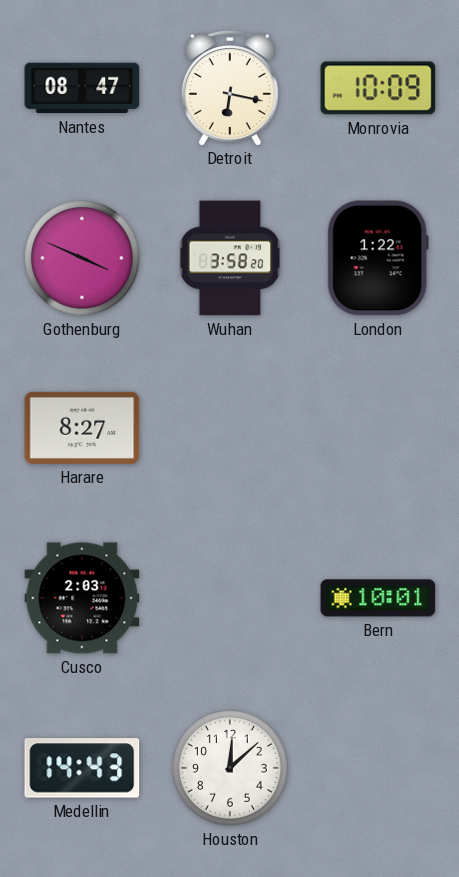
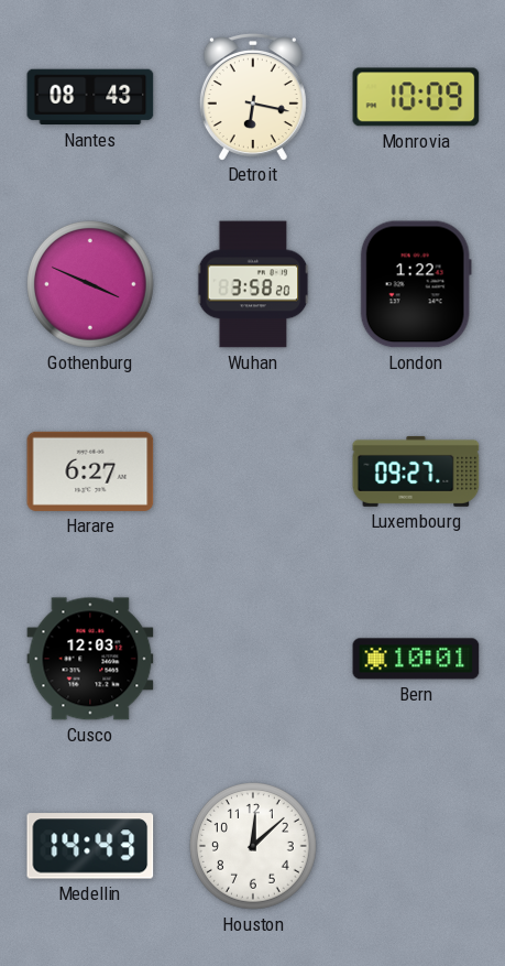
Nantes: 08:47 -> 08:43 (90, 97)
Harare: 8:27 -> 6:27 (90, 471)
Luxembourg: none -> 09:27 (416, 471)
Cusco: 2:03 -> 12:03 (90, 659)
